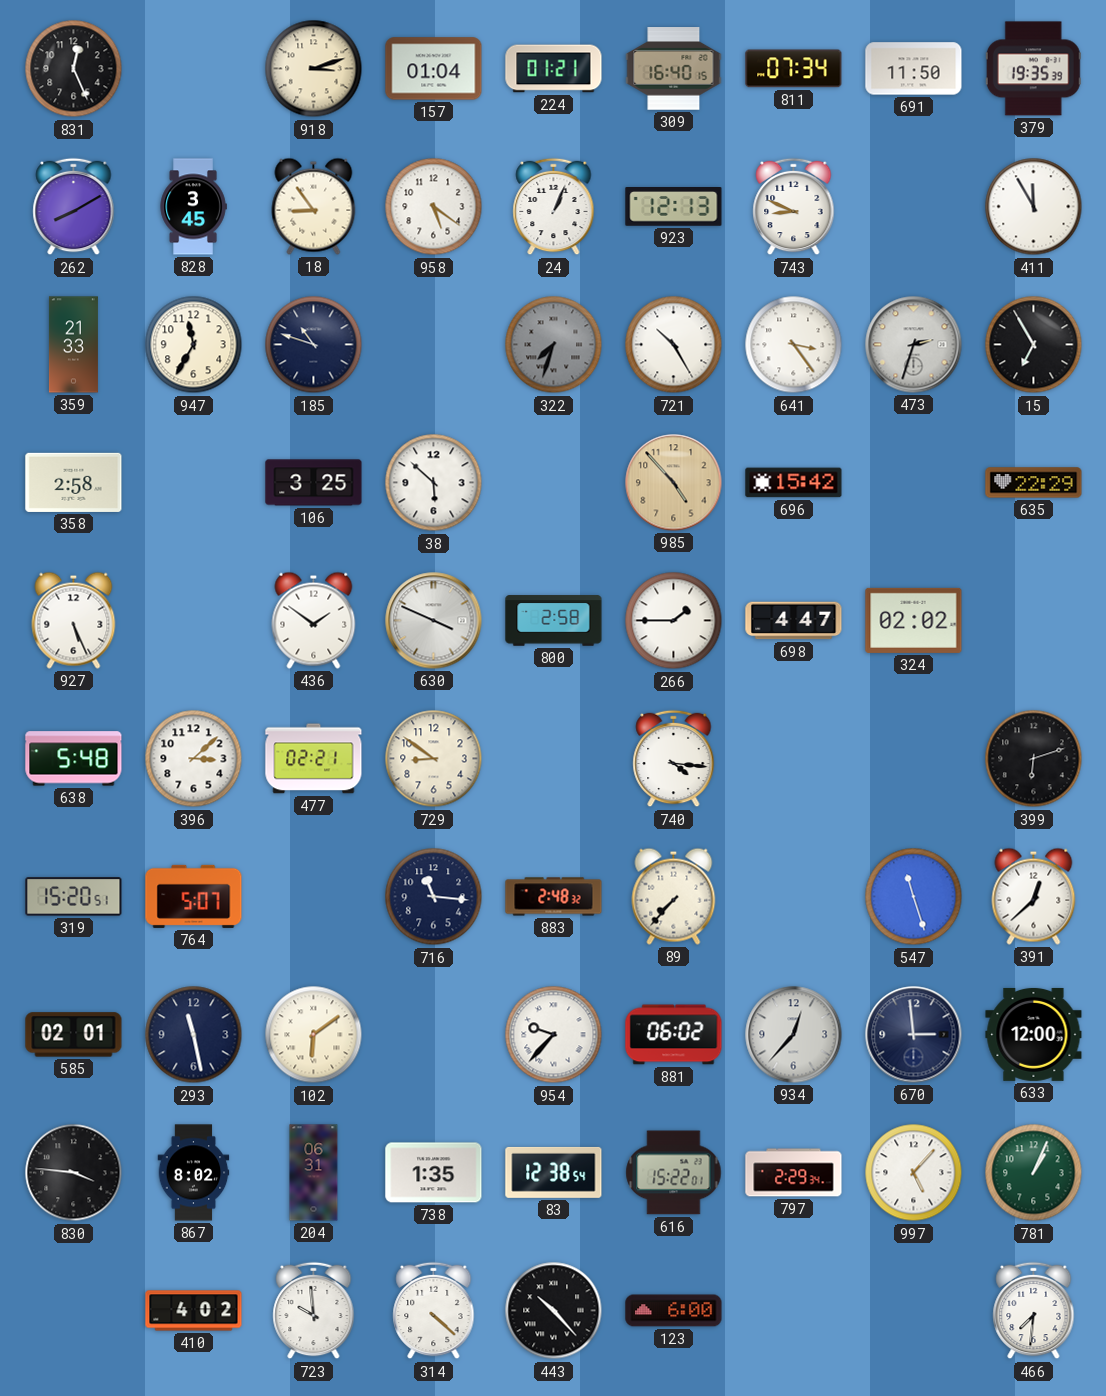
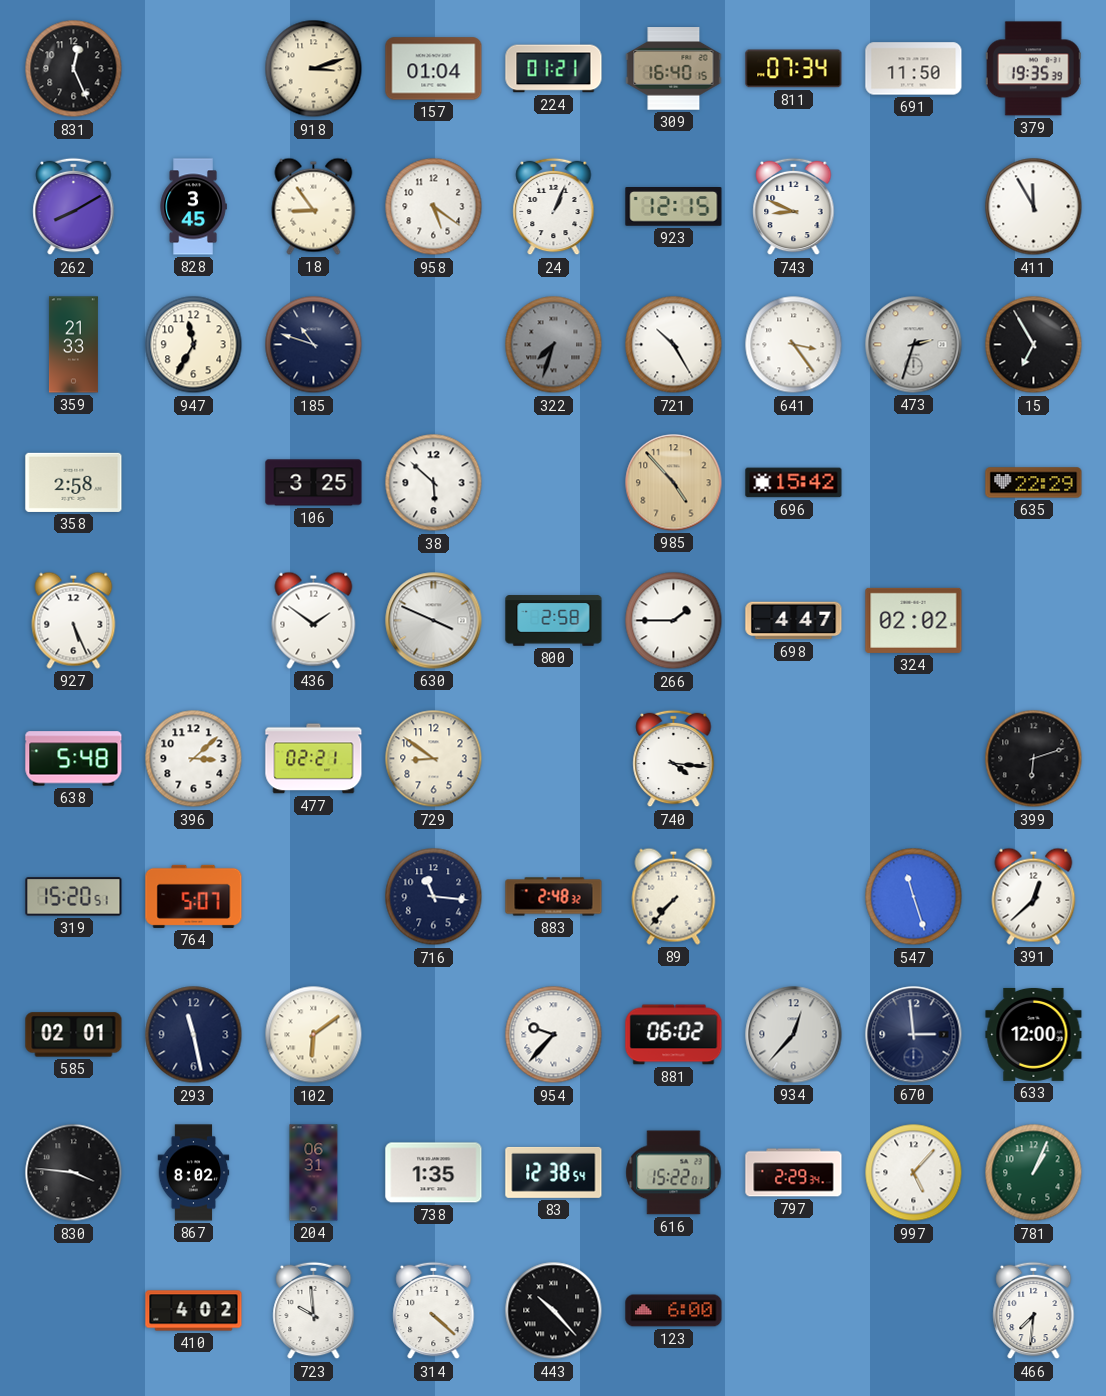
923: 12:13 -> 12:15 (674, 207)
